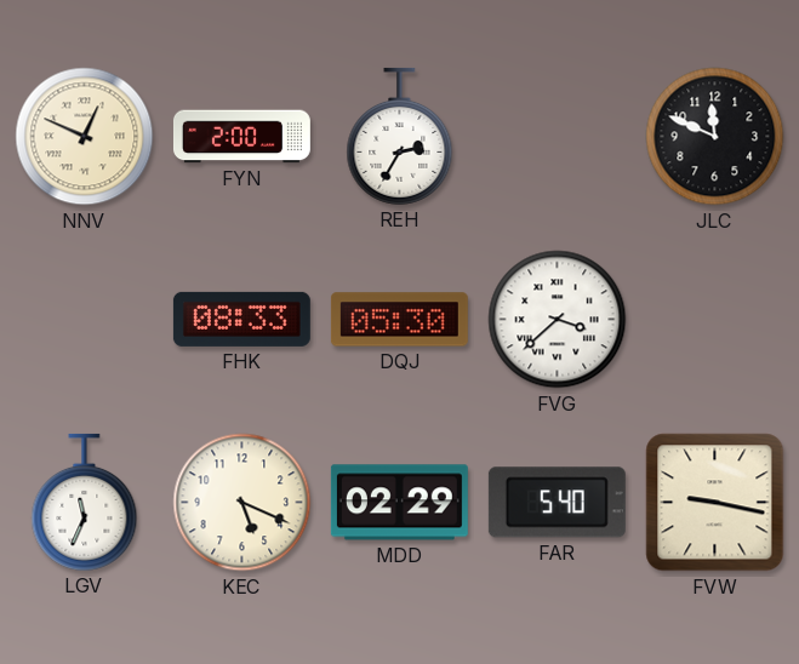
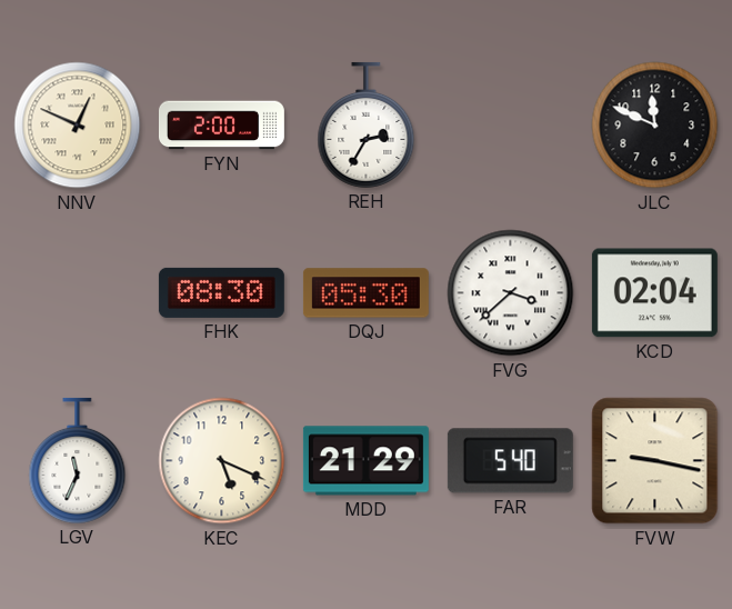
FHK: 08:33 -> 08:30 (221, 292)
KCD: none -> 02:04 (654, 293)
MDD: 02:29 -> 21:29 (365, 461)
